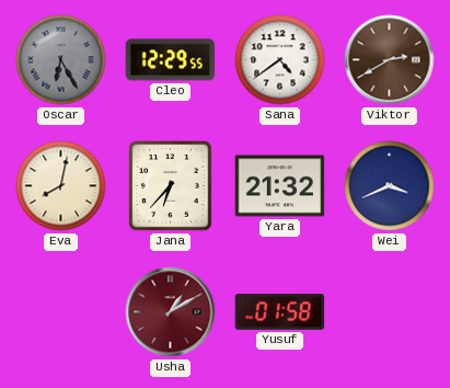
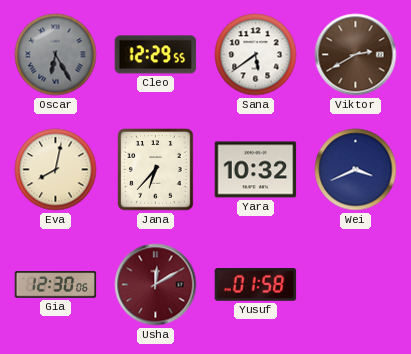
Sana: 4:39 -> 5:39 (256, 55)
Yara: 21:32 -> 10:32 (256, 170)
Gia: none -> 12:30 (56, 285)
Usha: 1:10 -> 12:10 (156, 285)
